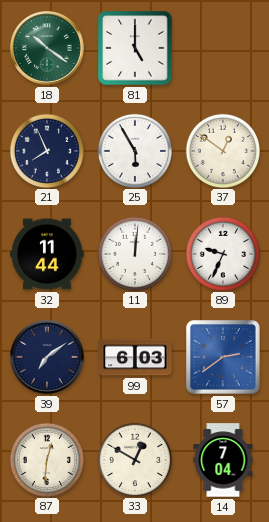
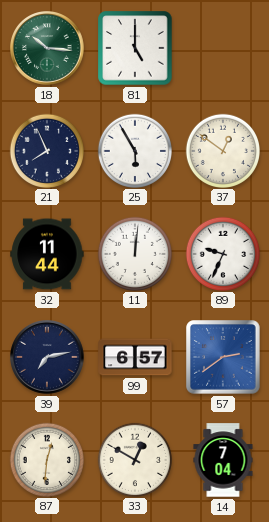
18: 10:21 -> 10:16 (48, 49)
39: 7:09 -> 7:13 (48, 358)
99: 6:03 -> 6:57 (135, 357)
